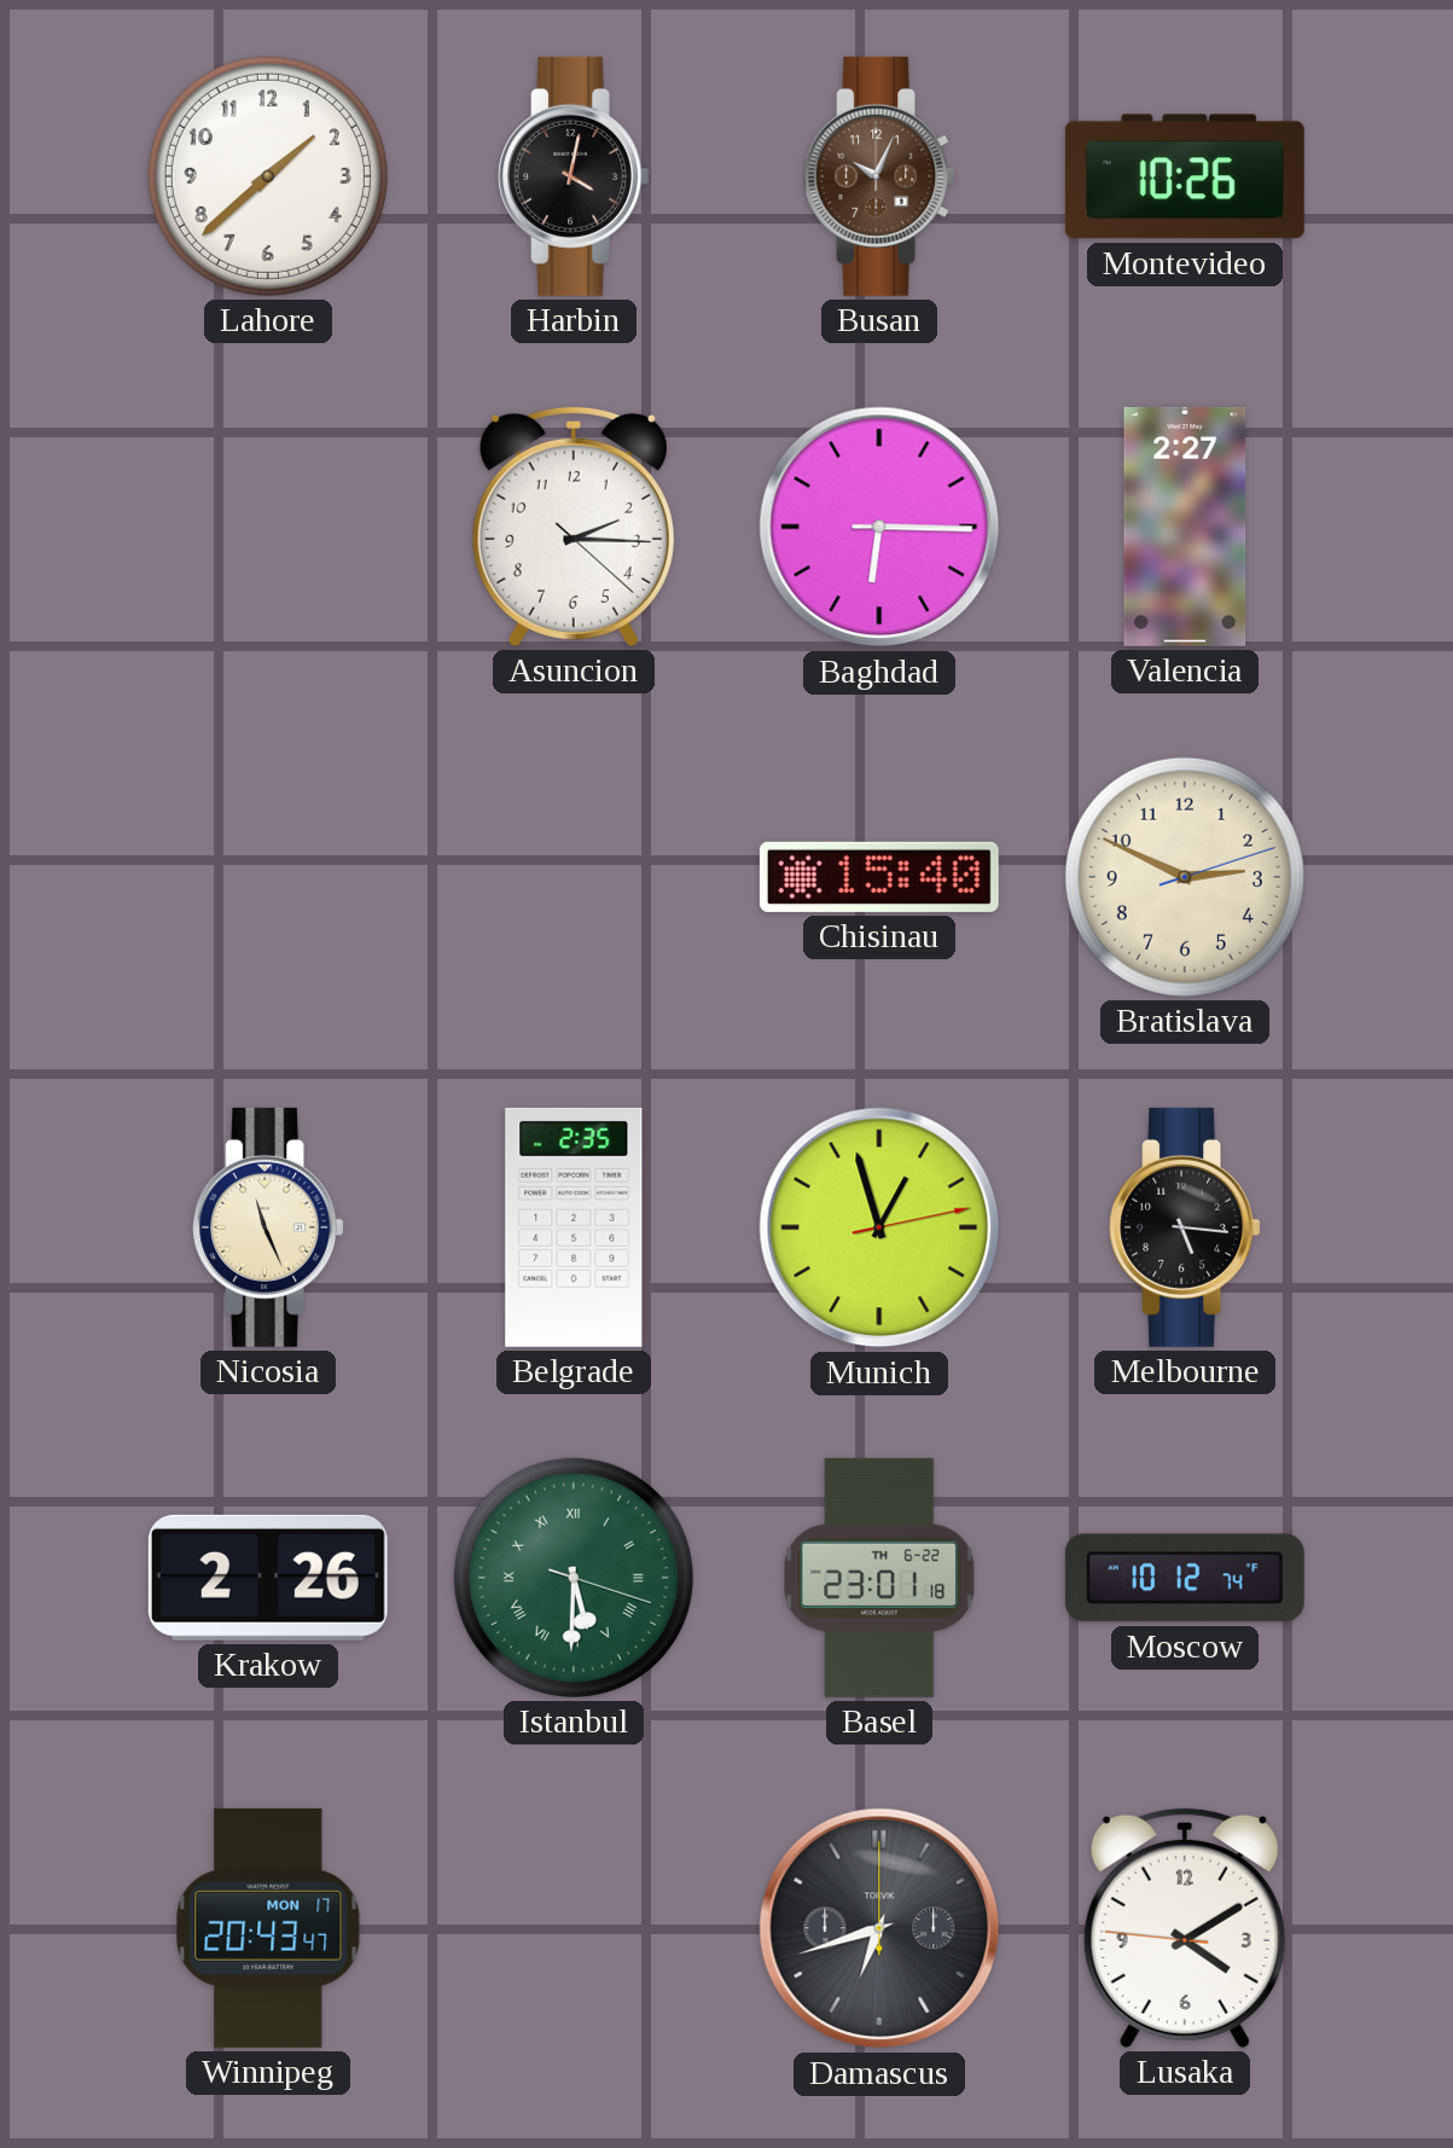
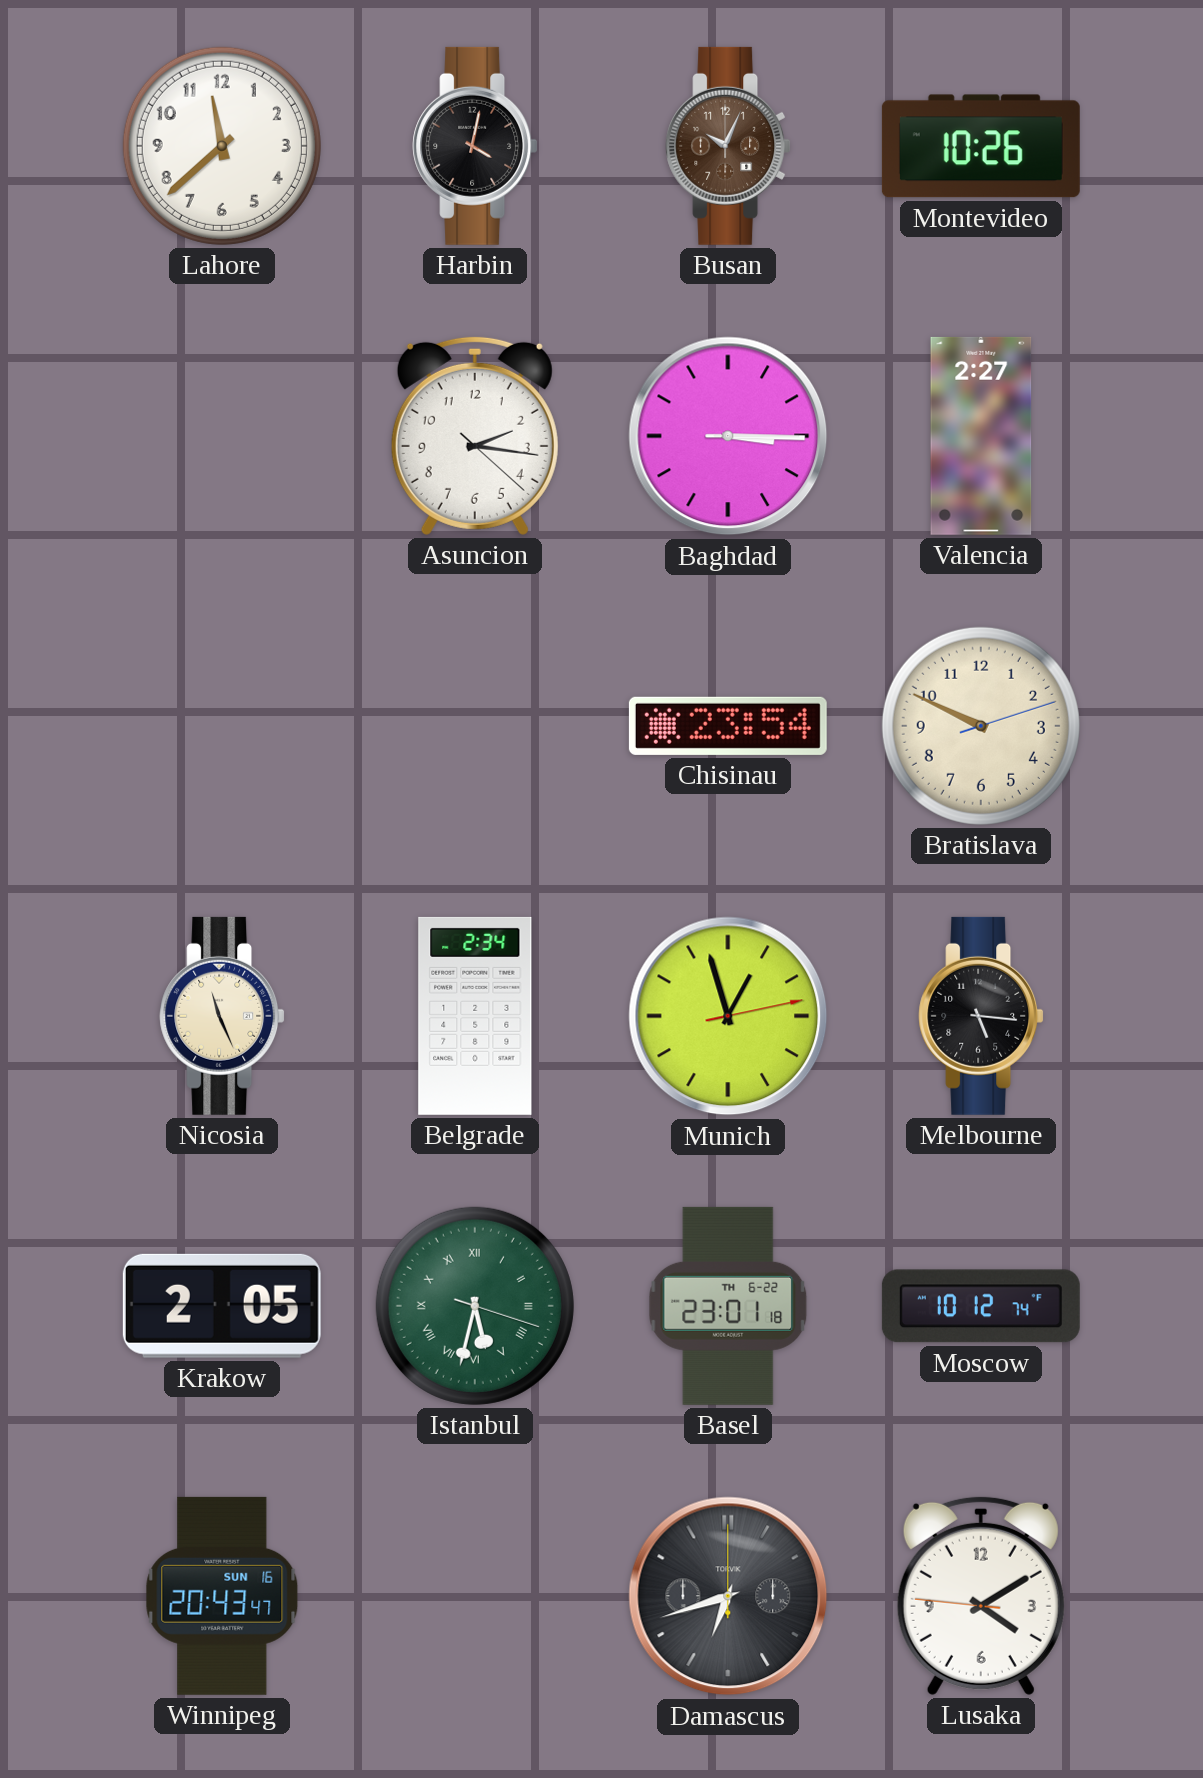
Lahore: 1:38 -> 11:38 (222, 146)
Asuncion: 2:15 -> 2:16 (475, 435)
Baghdad: 6:15 -> 3:15 (728, 436)
Chisinau: 15:40 -> 23:54 (728, 726)
Bratislava: 2:49 -> 9:49 (981, 726)
Belgrade: 2:35 -> 2:34 (475, 1016)
Krakow: 2:26 -> 2:05 (222, 1306)
Istanbul: 5:30 -> 5:32 (475, 1306)
Winnipeg date: MON 17 -> SUN 16 (222, 1596)
